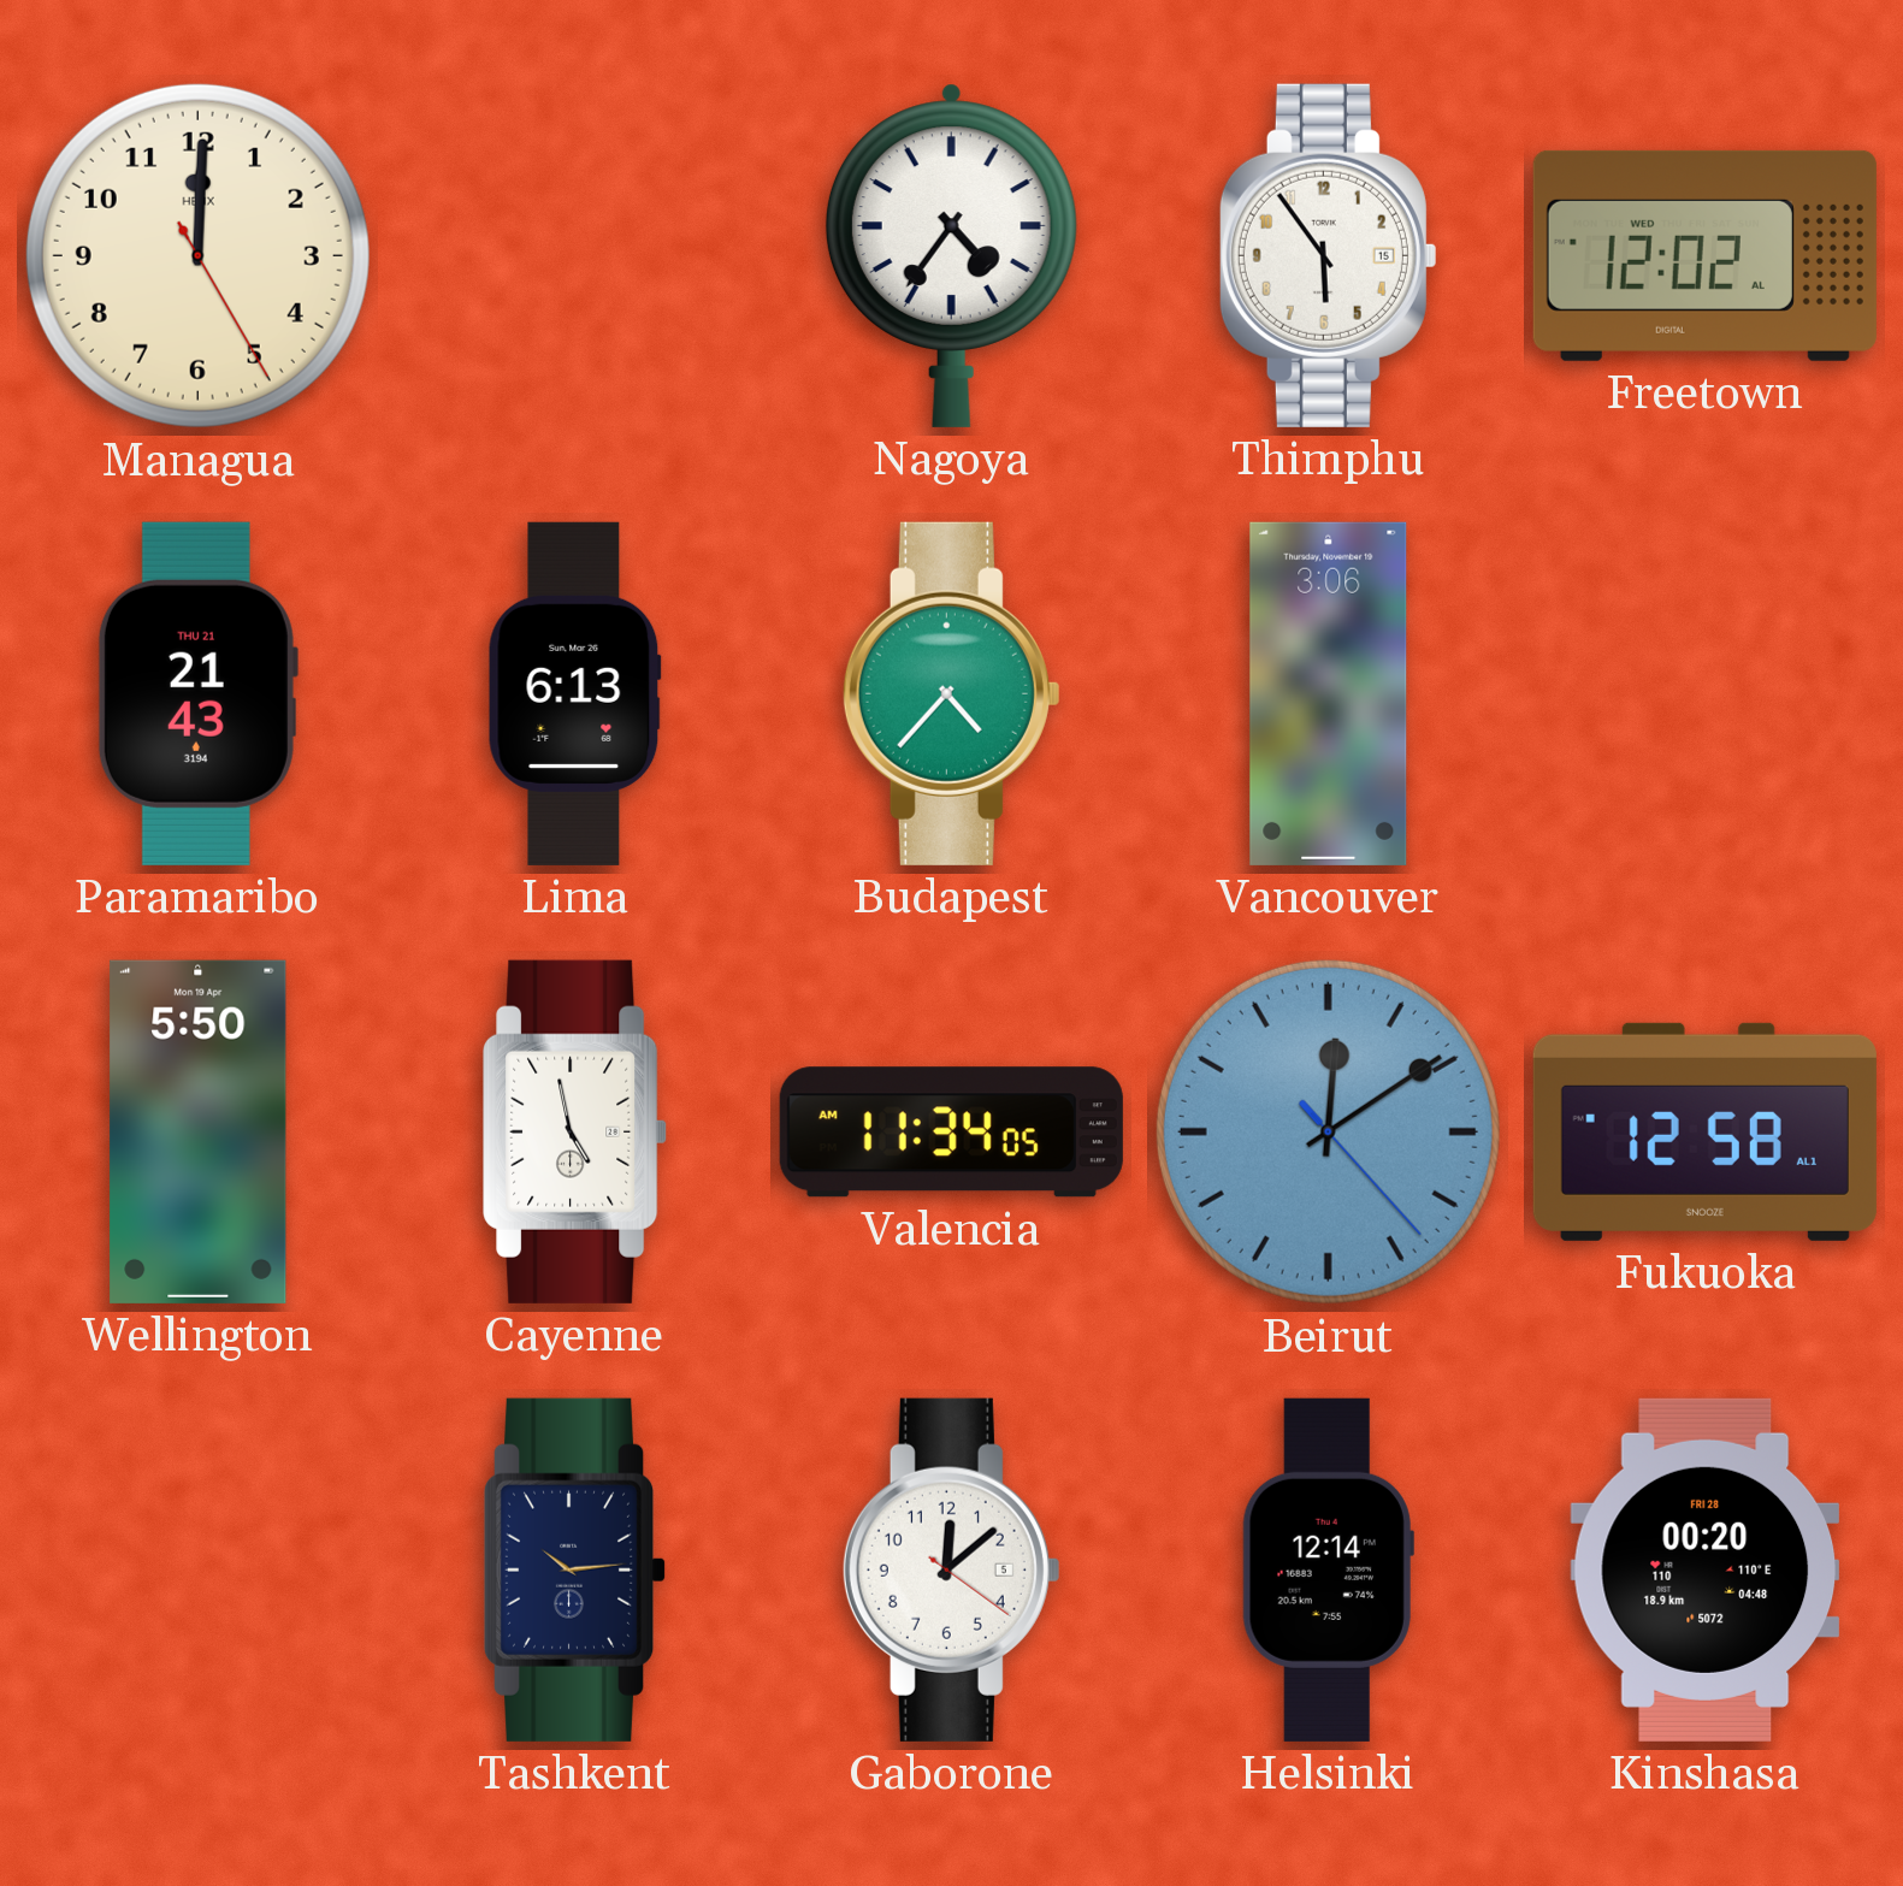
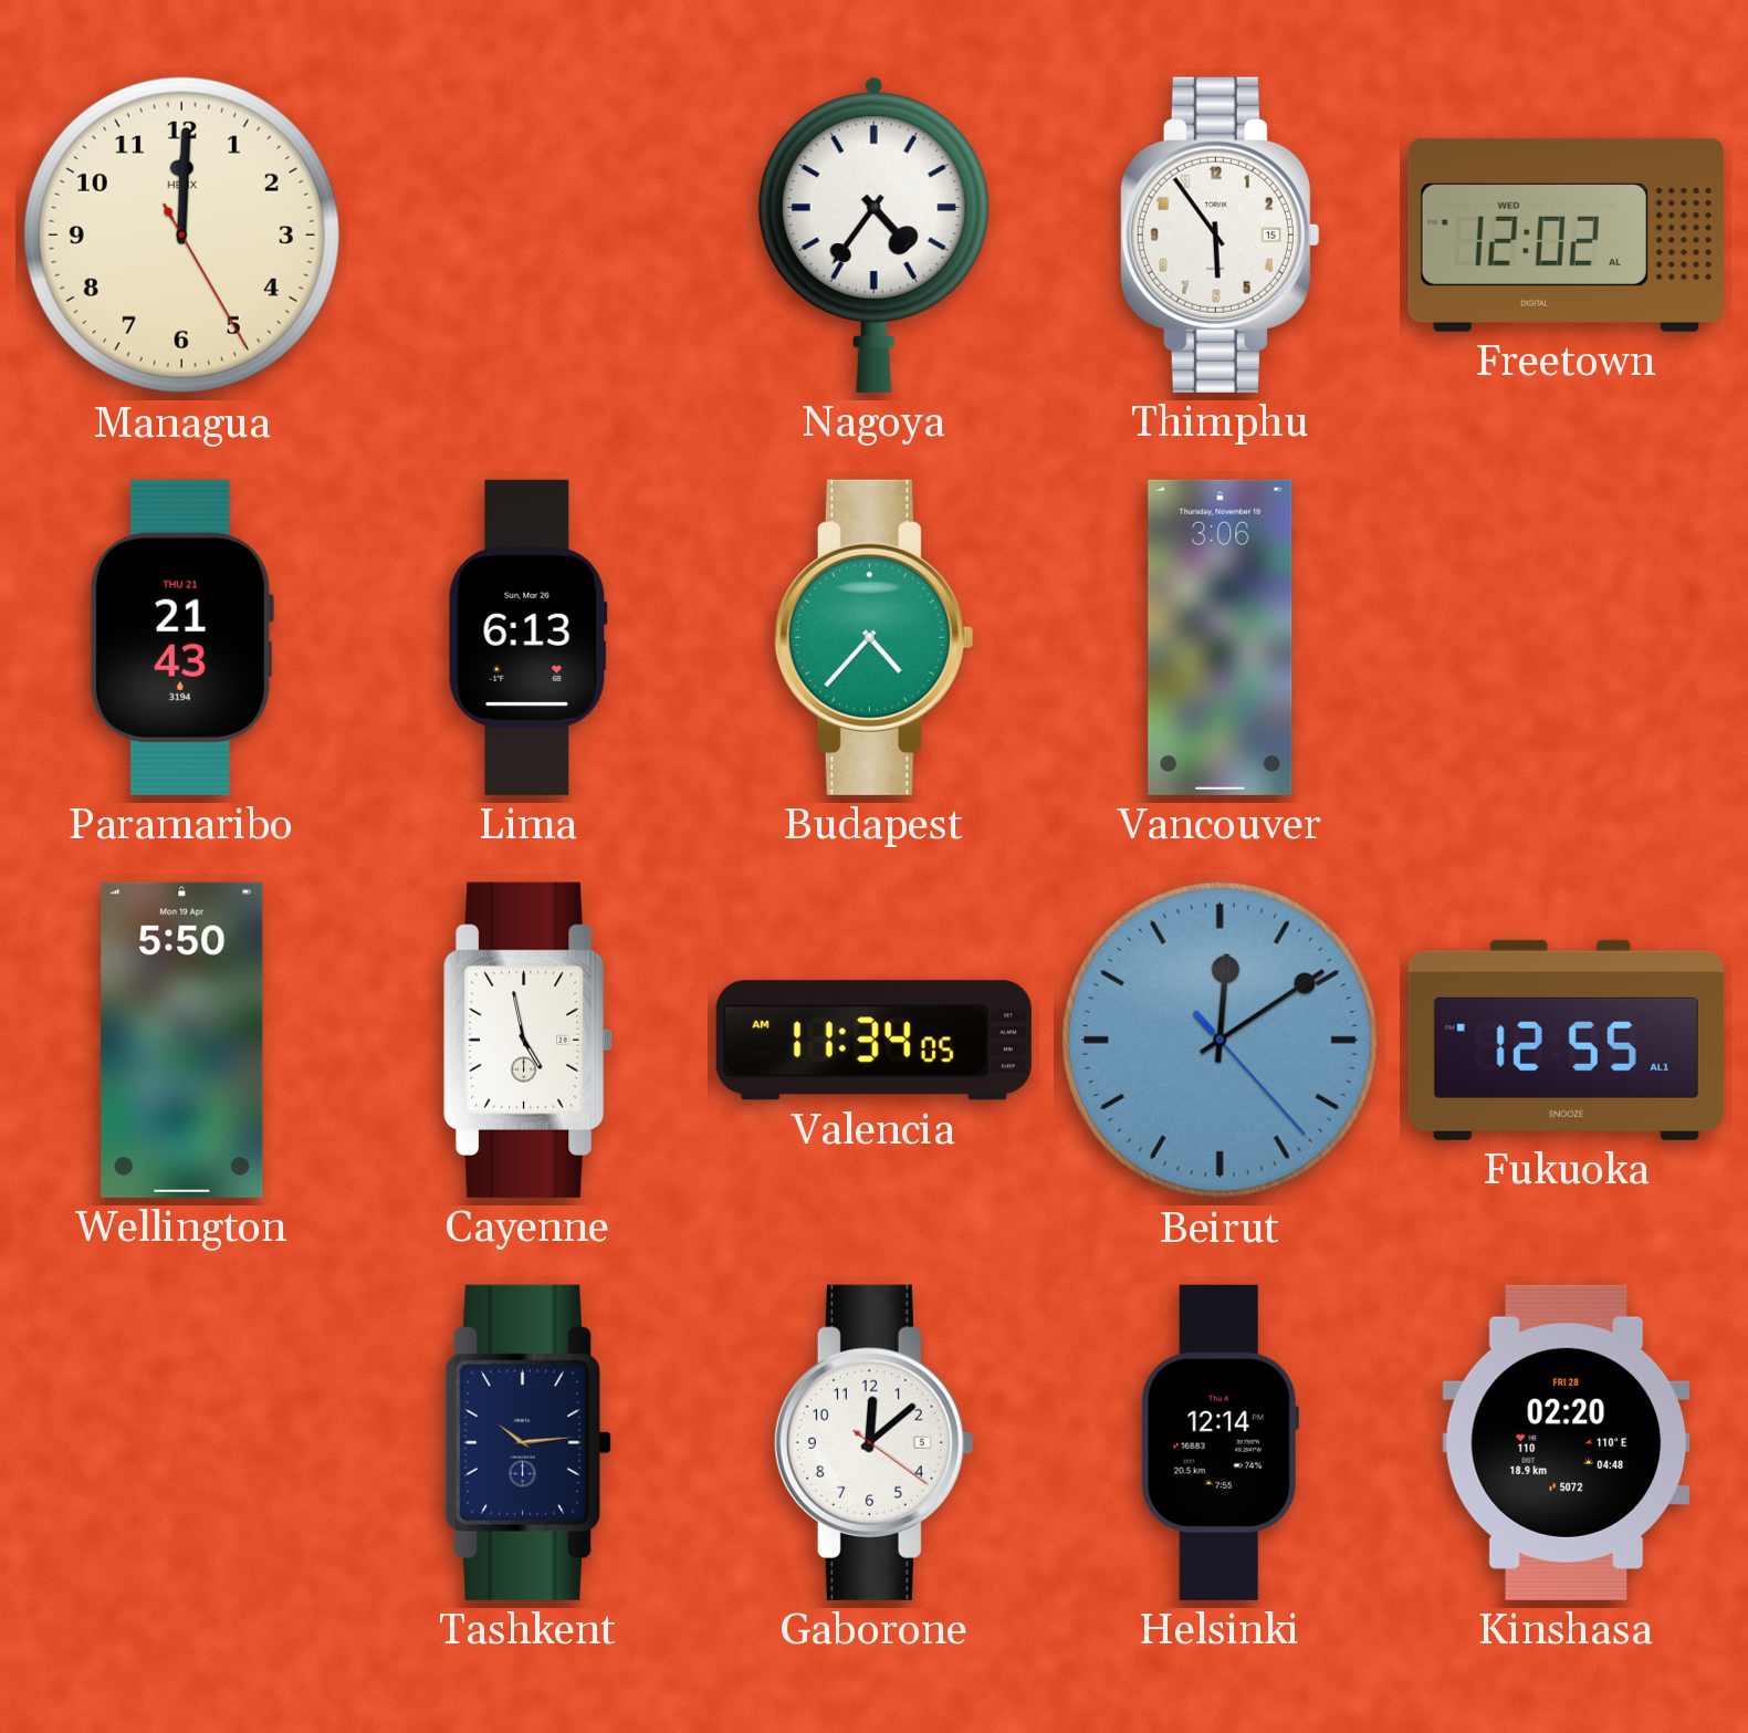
Fukuoka: 12:58 -> 12:55 (1566, 1040)
Kinshasa: 00:20 -> 02:20 (1567, 1442)
